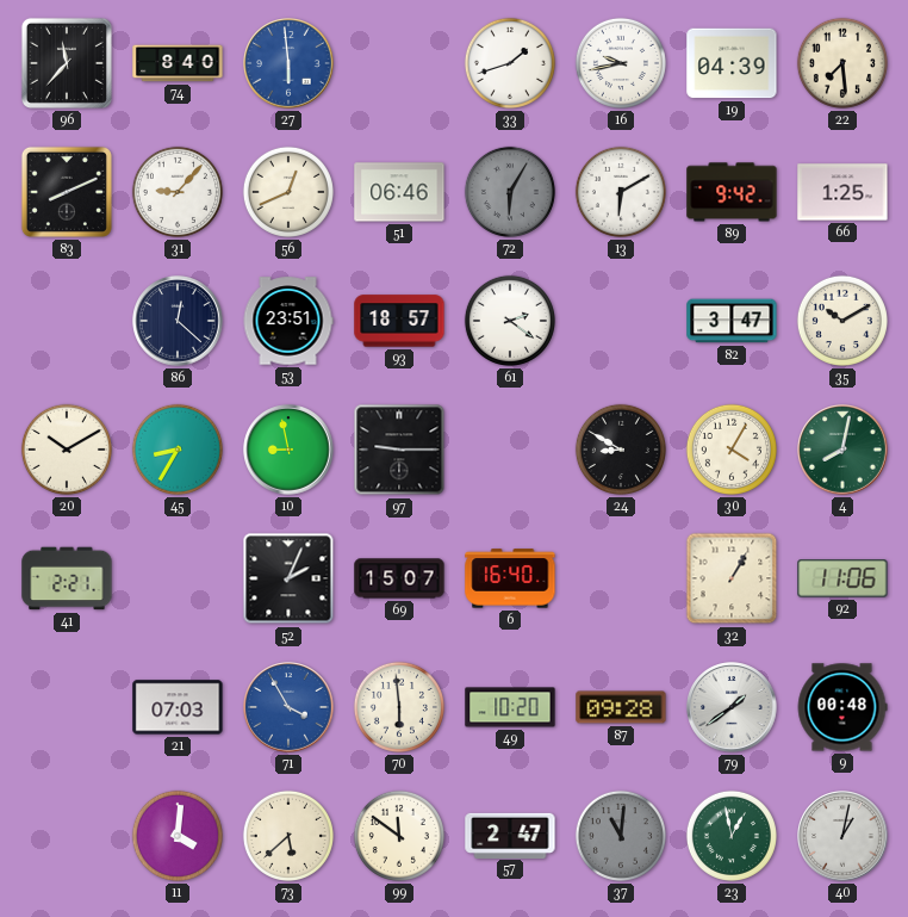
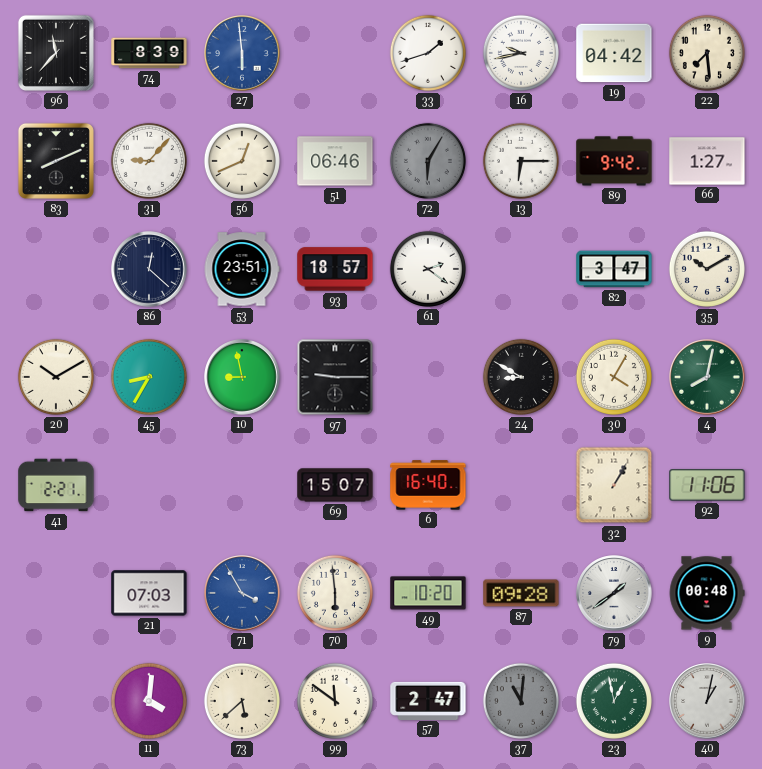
74: 8:40 -> 8:39 (149, 53)
19: 04:39 -> 04:42 (614, 53)
13: 6:10 -> 6:15 (521, 161)
66: 1:25 -> 1:27 (707, 161)
52: 2:04 -> none (288, 578)
